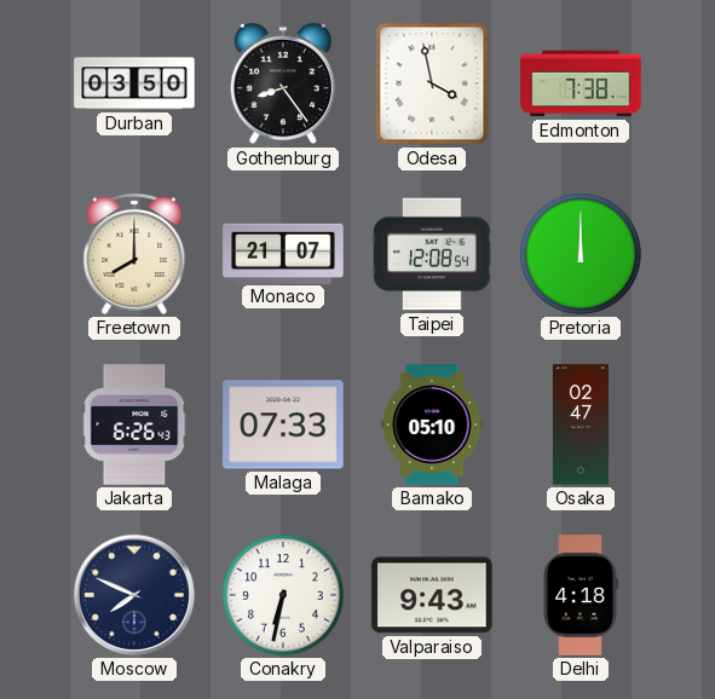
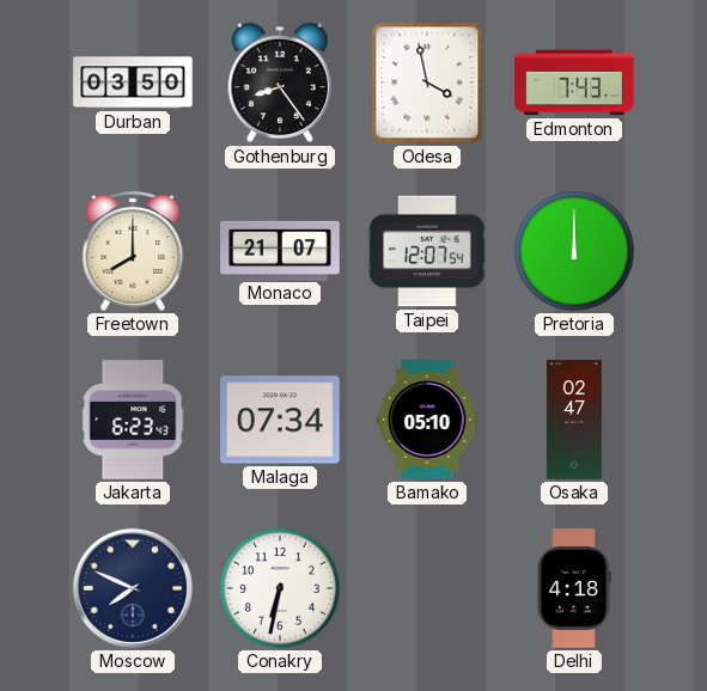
Edmonton: 7:38 -> 7:43 (574, 82)
Taipei: 12:08 -> 12:07 (427, 251)
Jakarta: 6:26 -> 6:23 (133, 420)
Malaga: 07:33 -> 07:34 (280, 420)
Valparaiso: 9:43 -> none (432, 595)
